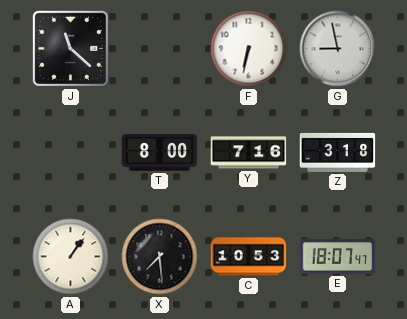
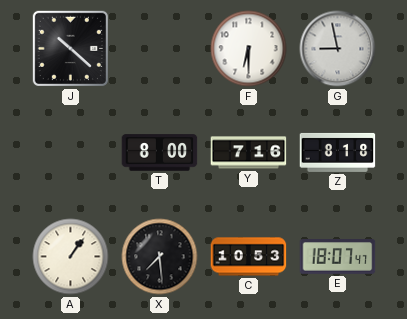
J: 11:22 -> 10:22 (70, 48)
F: 6:32 -> 6:30 (249, 49)
Z: 3:18 -> 8:18 (338, 152)
